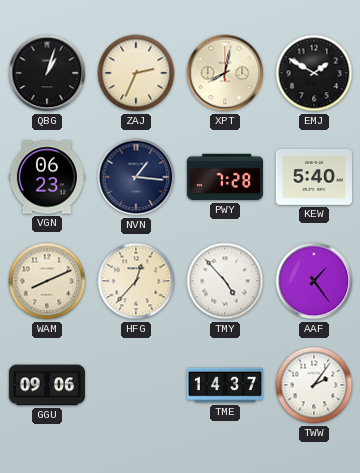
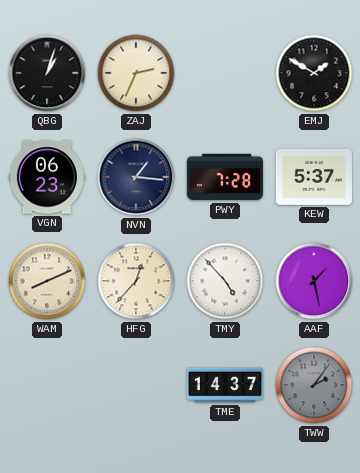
XPT: 8:02 -> none (225, 73)
KEW: 5:40 -> 5:37 (314, 177)
AAF: 1:24 -> 1:28 (314, 281)
GGU: 09:06 -> none (47, 385)
TWW dial: white -> grey (314, 385)
